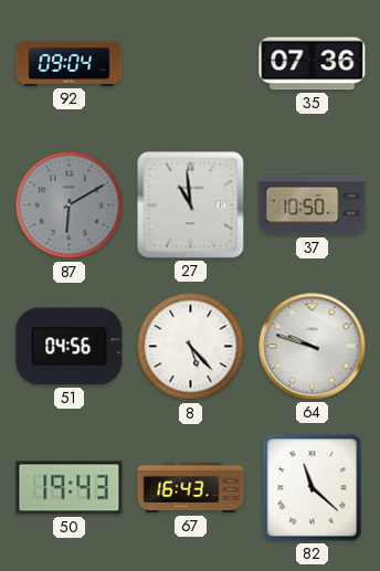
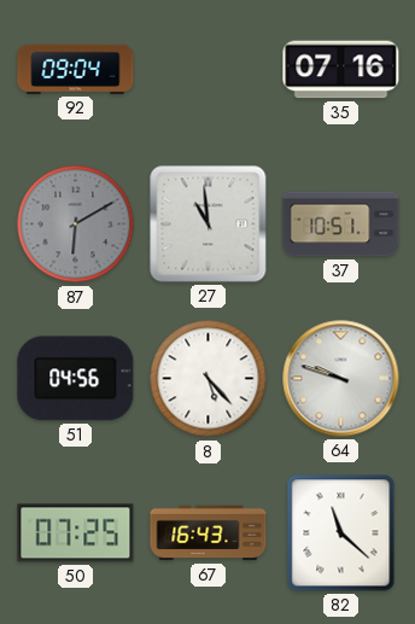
35: 07:36 -> 07:16 (341, 70)
37: 10:50 -> 10:51 (341, 224)
50: 19:43 -> 07:25 (76, 533)
